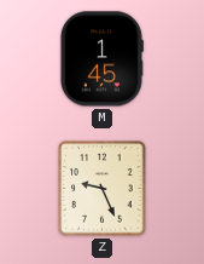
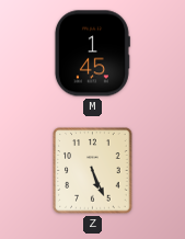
Z: 9:26 -> 5:26 (93, 171)
